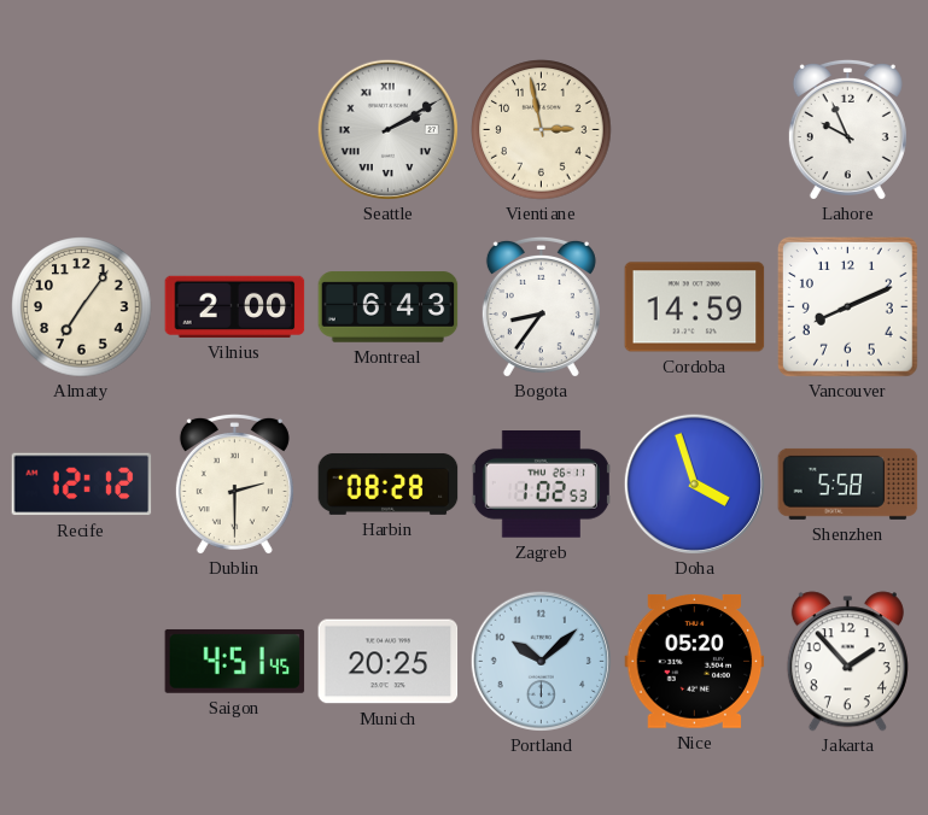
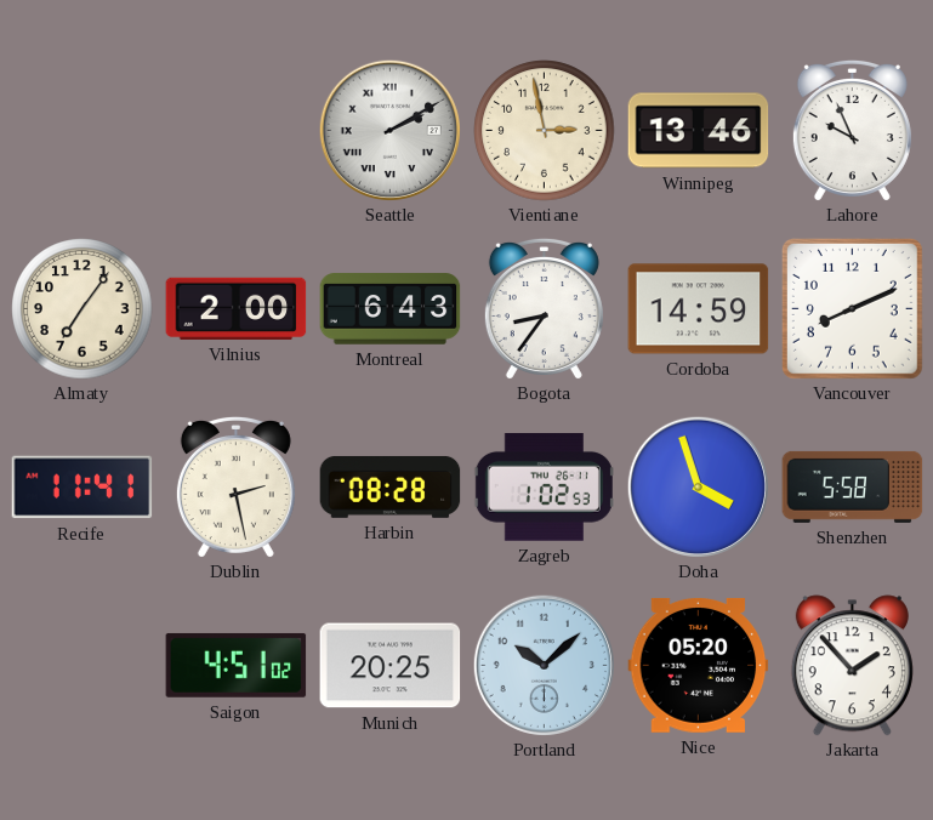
Winnipeg: none -> 13:46 (699, 131)
Recife: 12:12 -> 11:41 (83, 488)
Dublin: 2:30 -> 2:28 (235, 486)
Saigon: 4:51:45 -> 4:51:02 (237, 665)
